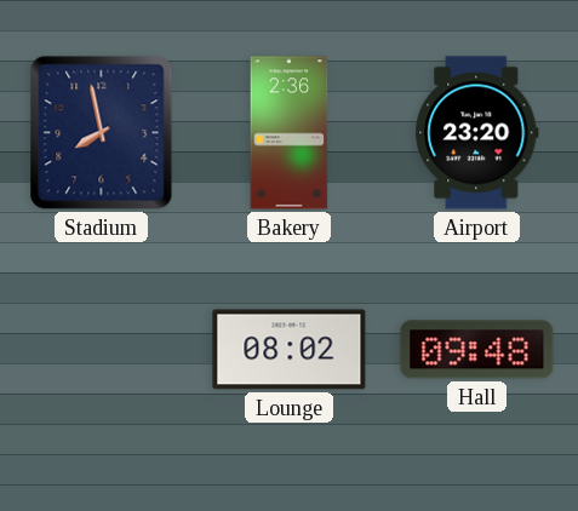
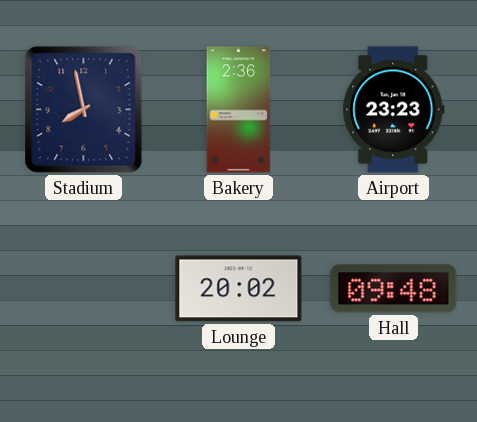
Airport: 23:20 -> 23:23 (394, 110)
Lounge: 08:02 -> 20:02 (239, 289)
